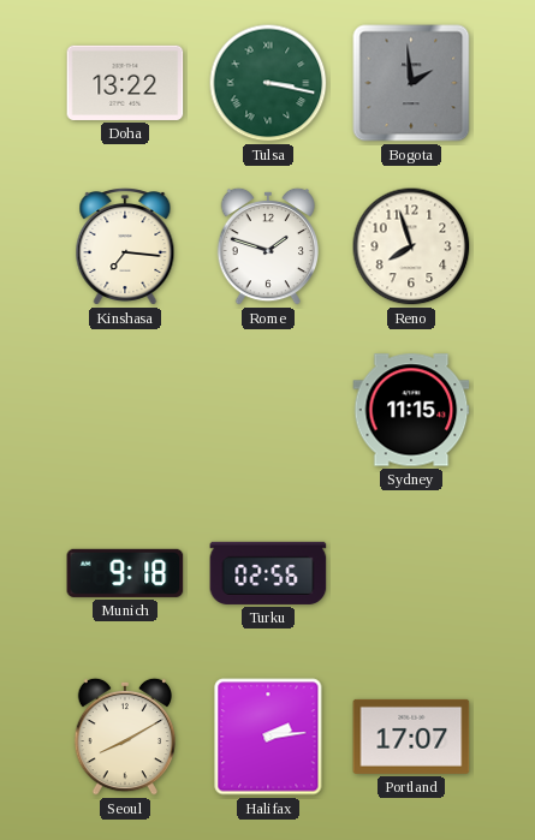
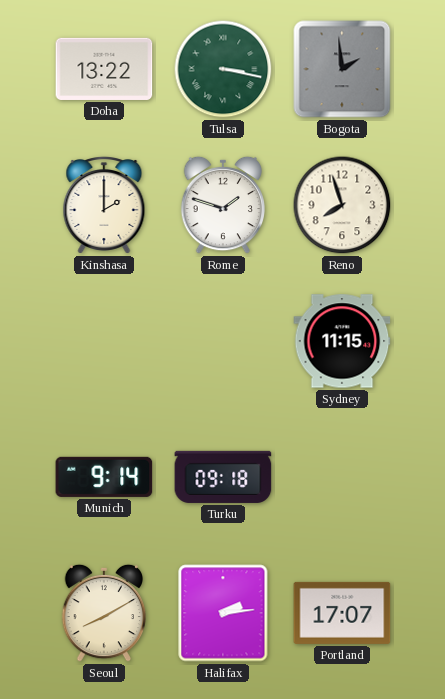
Kinshasa: 7:16 -> 2:00 (104, 206)
Munich: 9:18 -> 9:14 (104, 477)
Turku: 02:56 -> 09:18 (223, 477)
